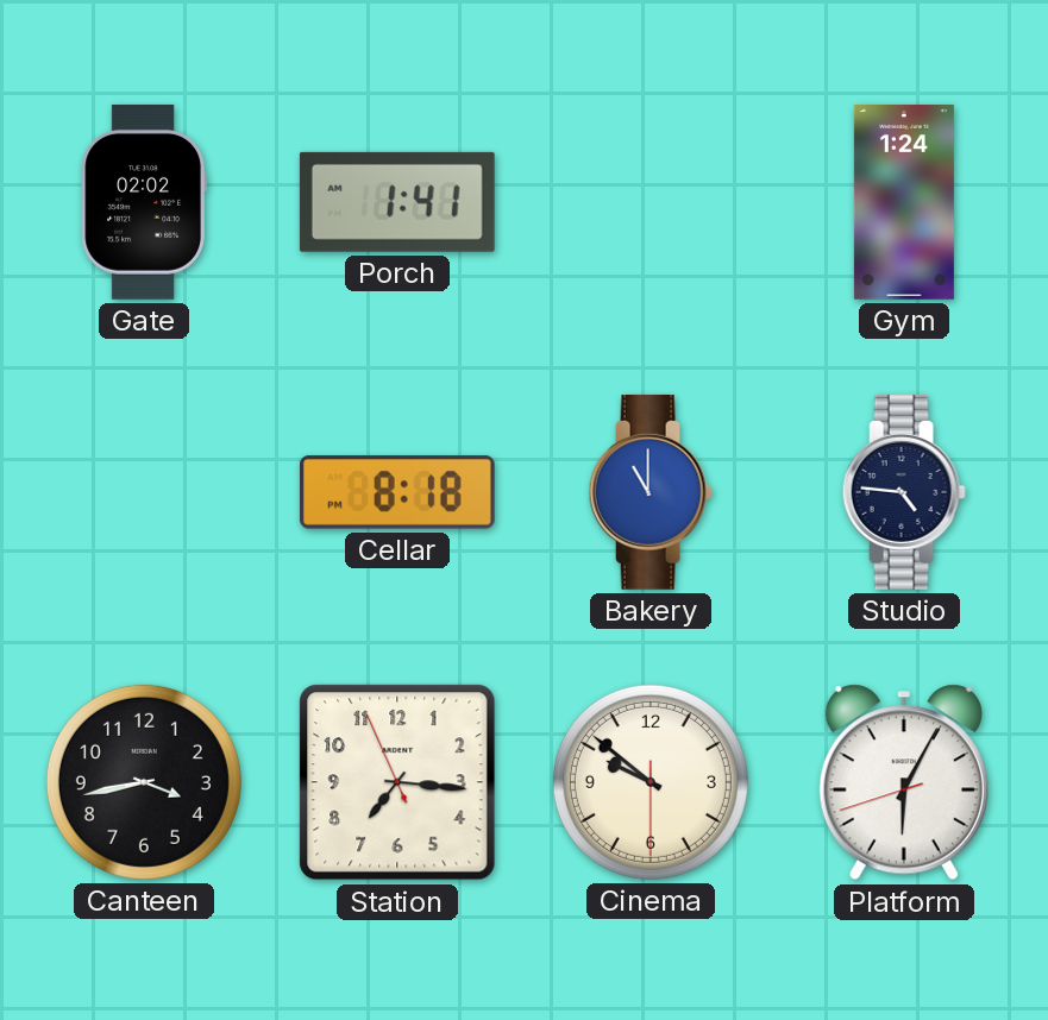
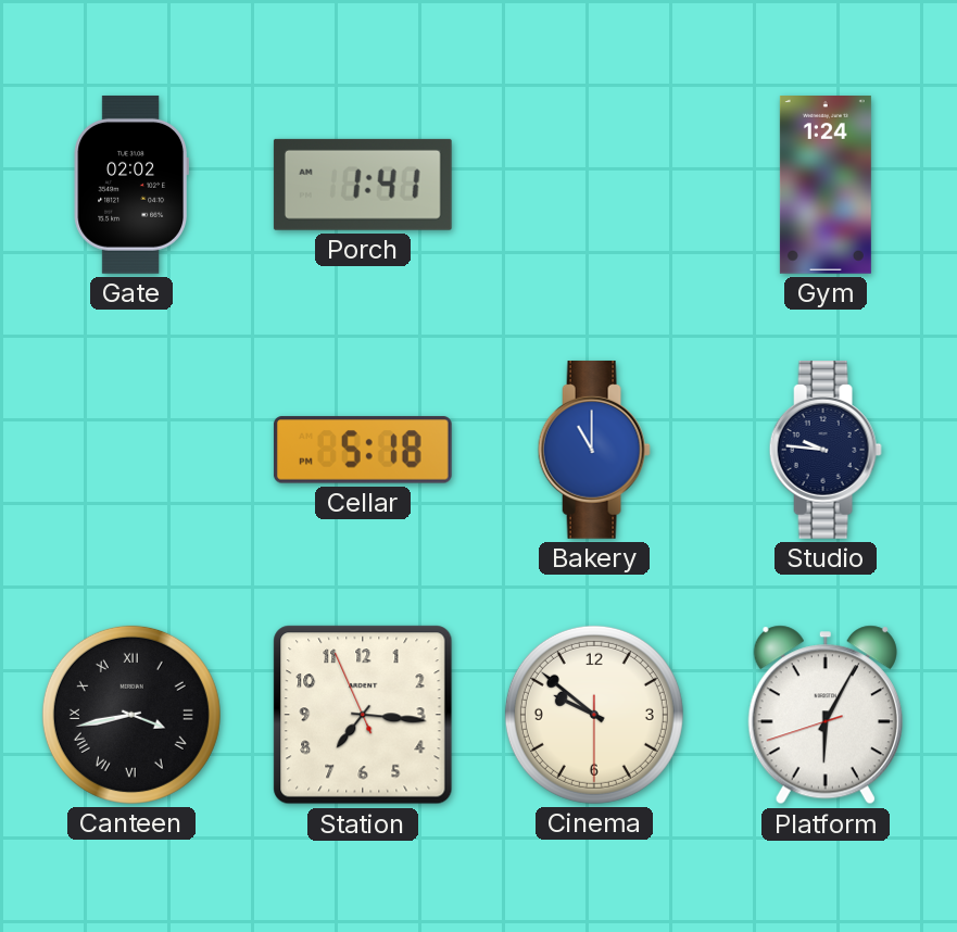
Cellar: 8:18 -> 5:18 (363, 450)
Studio: 4:46 -> 9:46 (826, 450)
Canteen numerals: Arabic -> Roman (131, 715)
